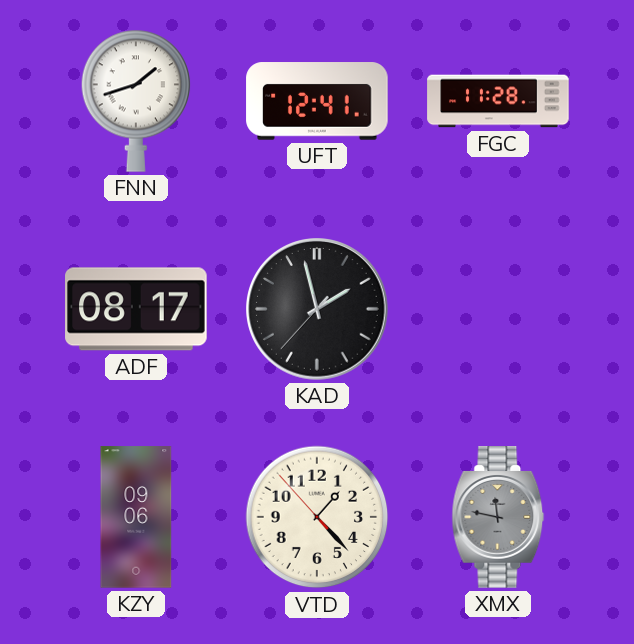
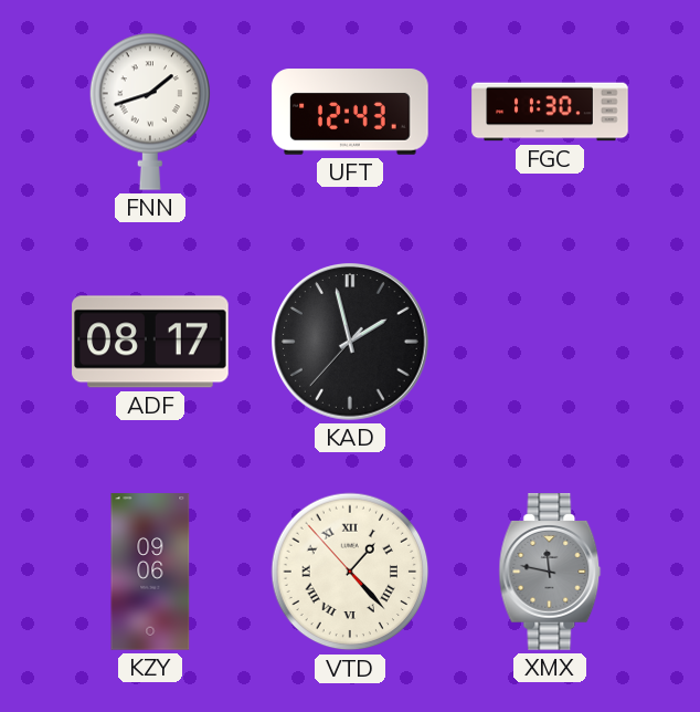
UFT: 12:41 -> 12:43 (350, 112)
FGC: 11:28 -> 11:30 (550, 112)
VTD numerals: Arabic -> Roman (350, 572)
